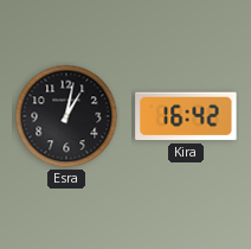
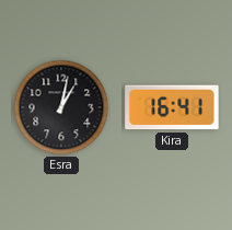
Kira: 16:42 -> 16:41 (172, 107)
